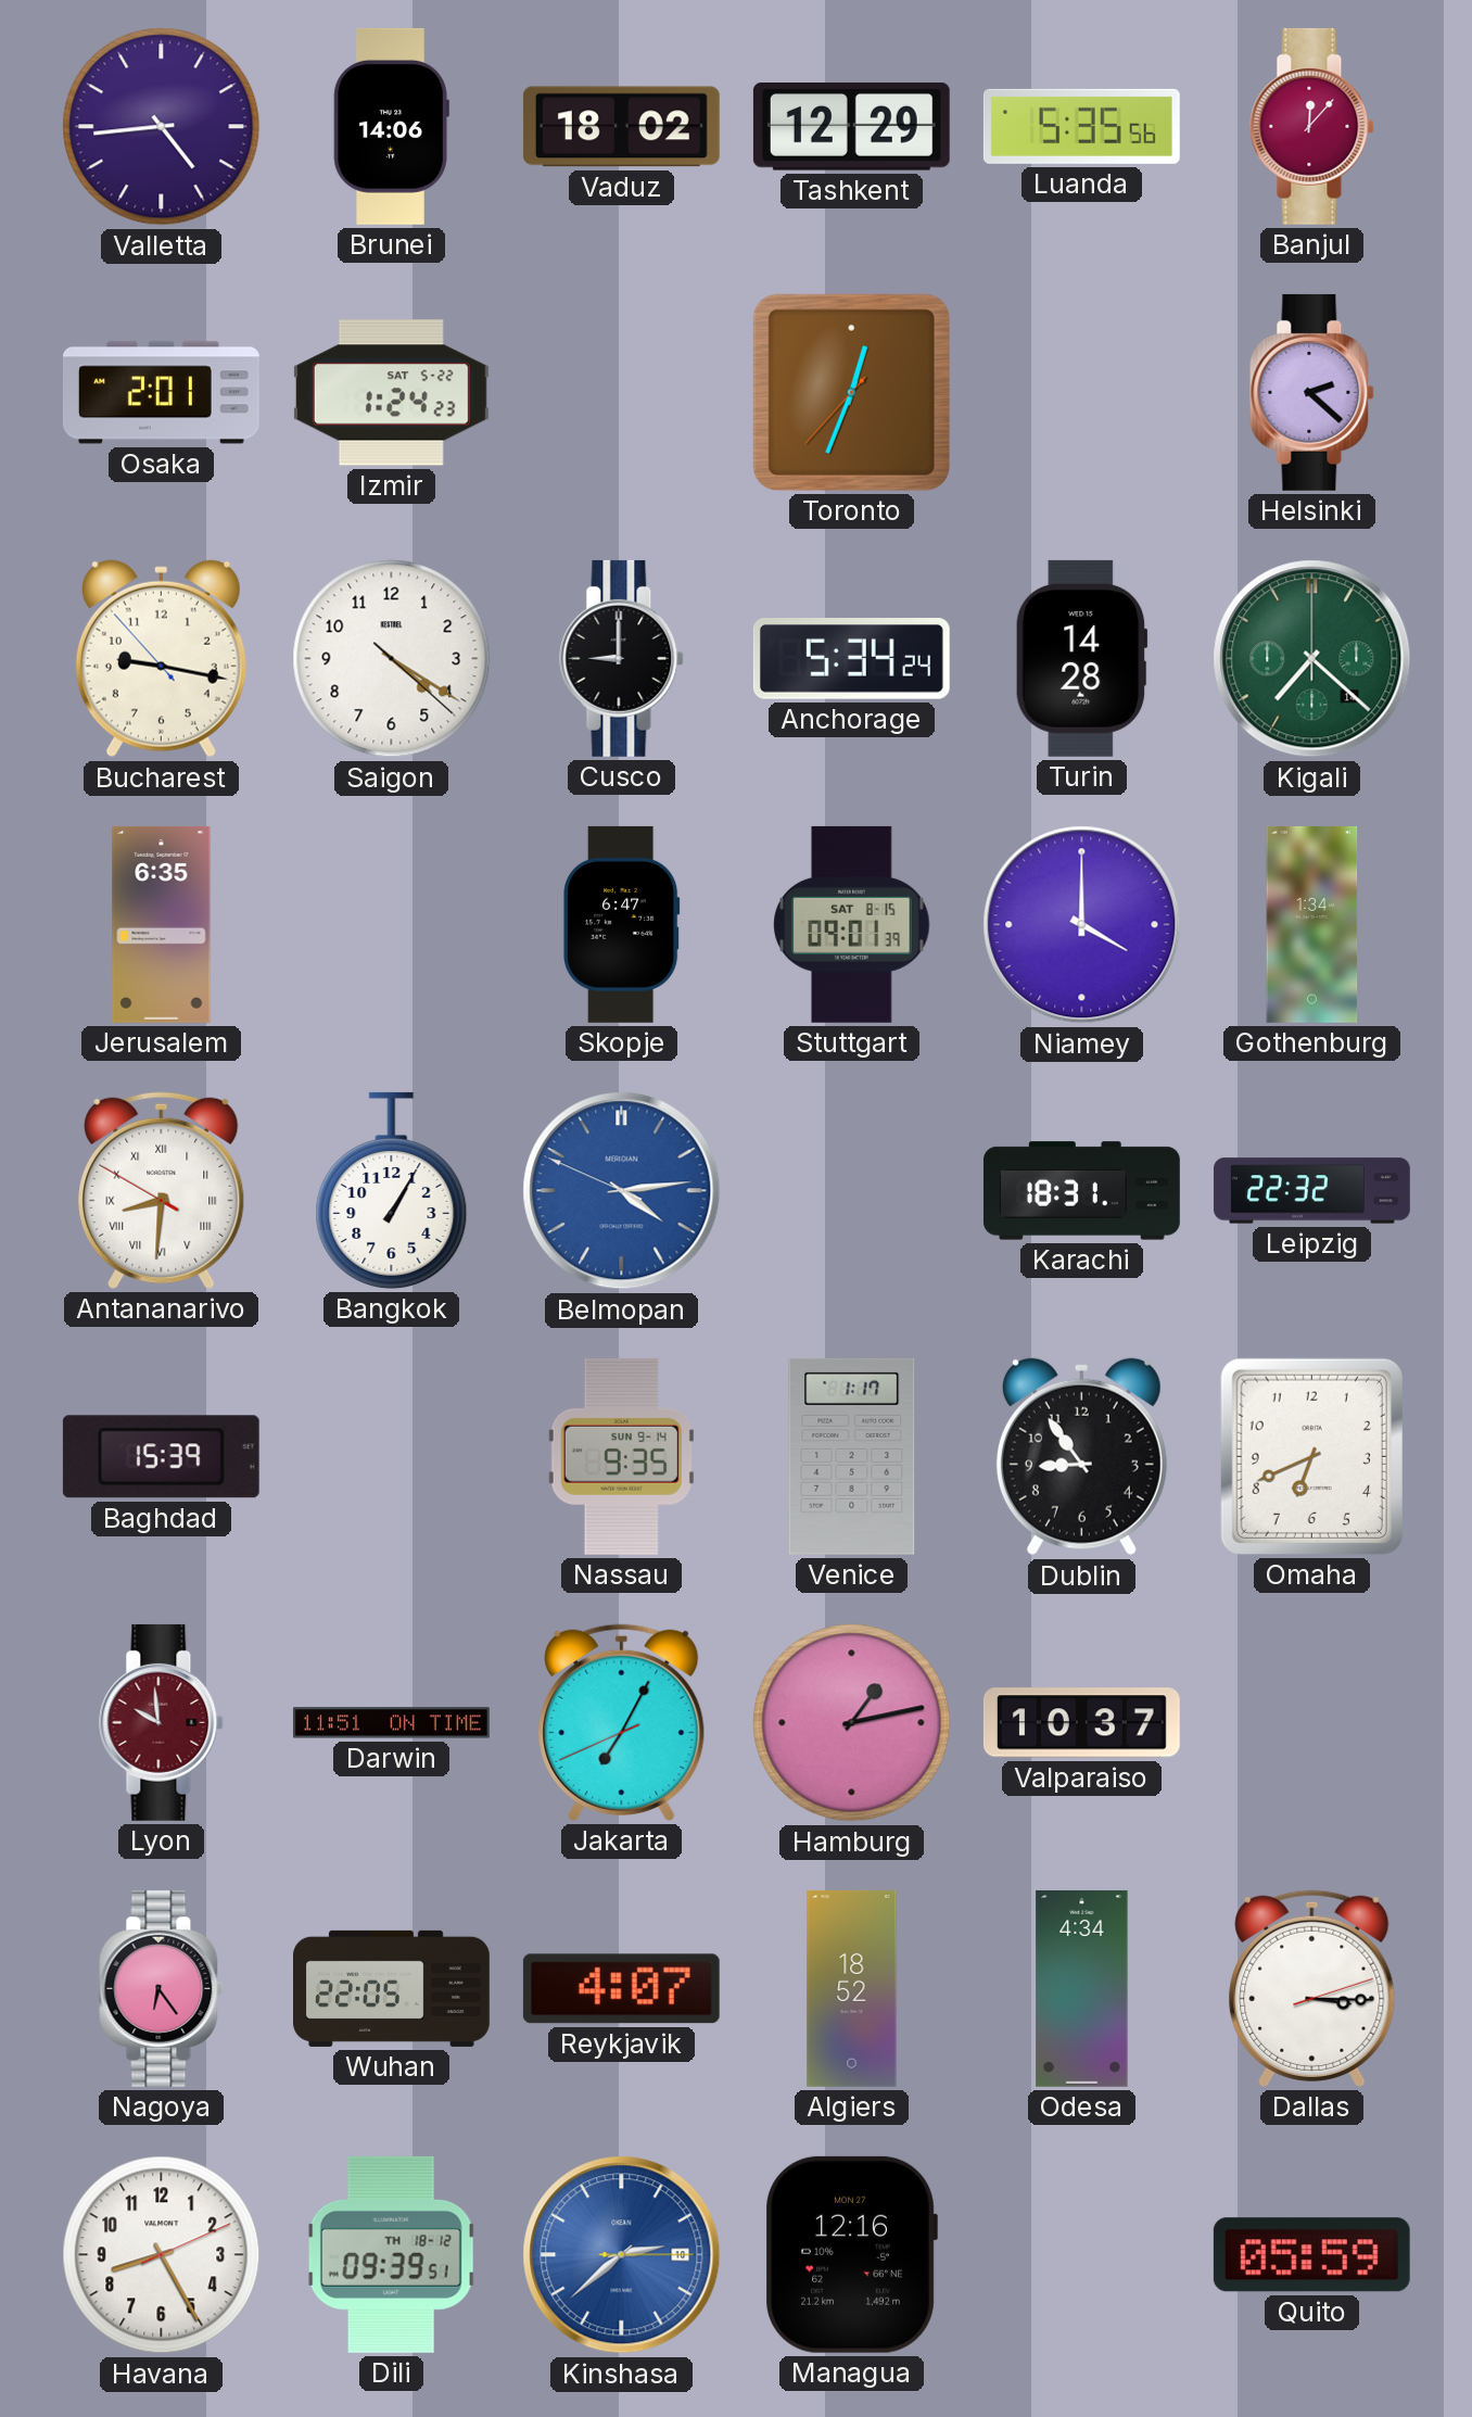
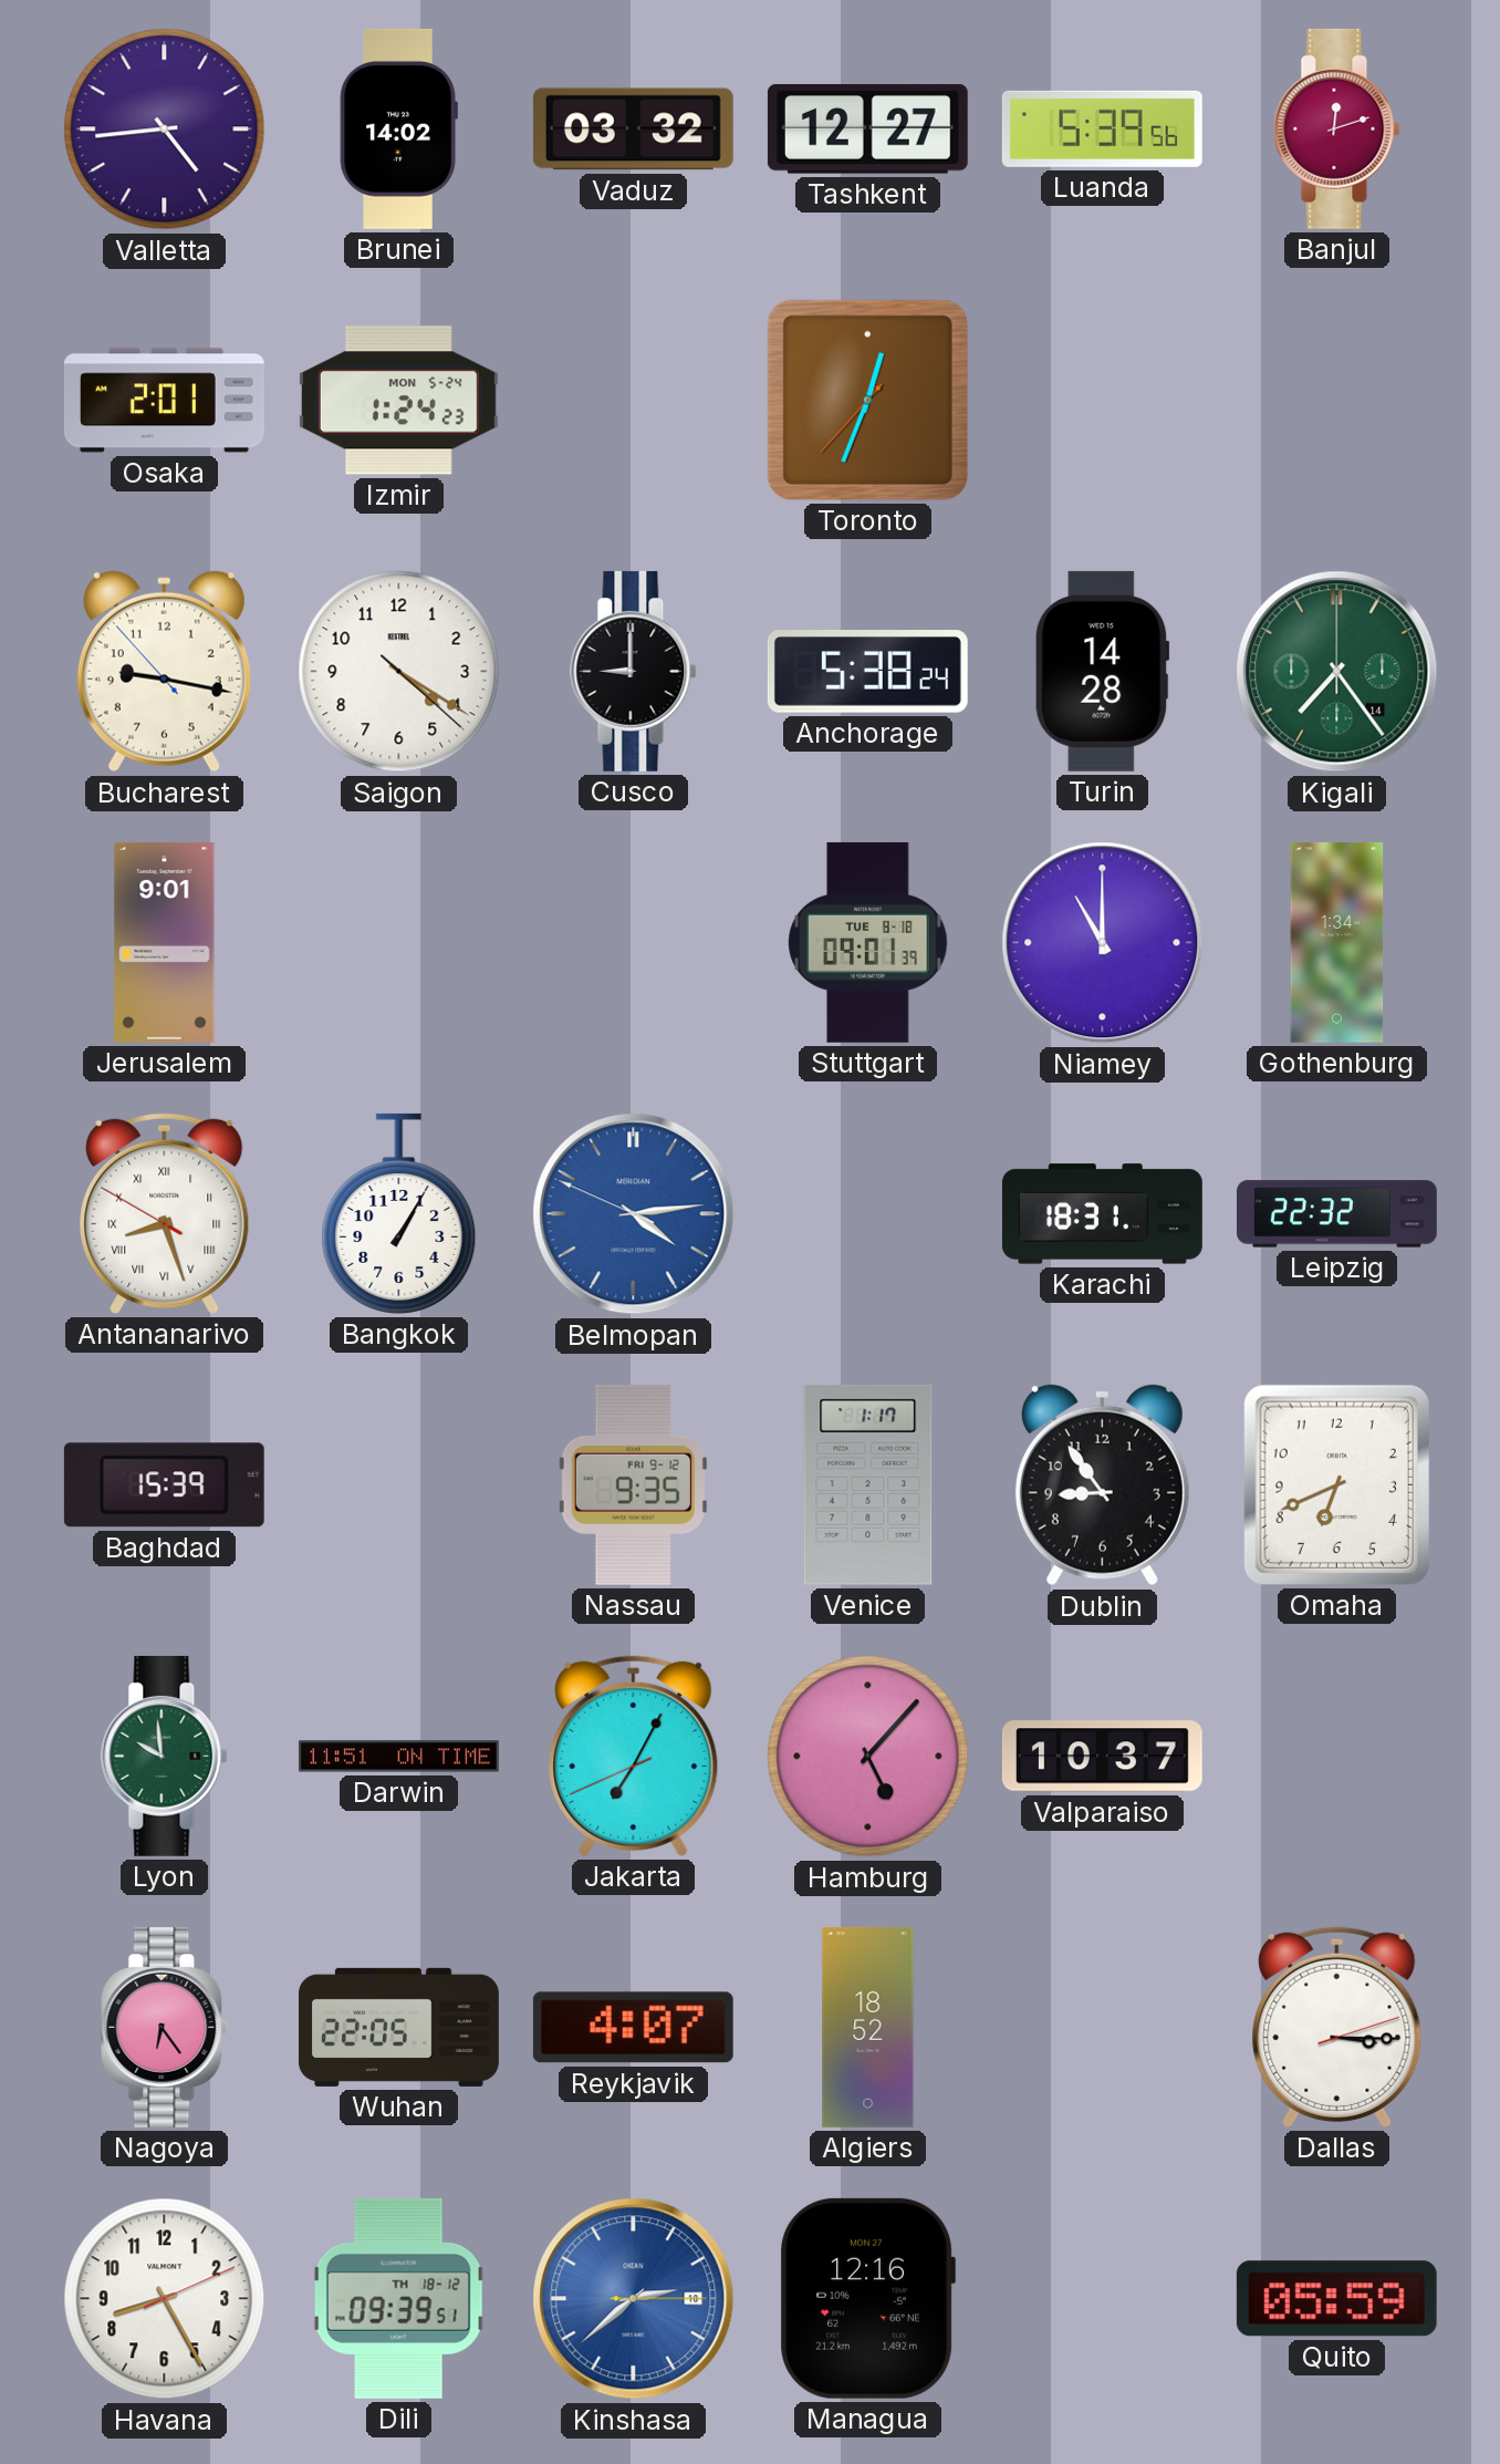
Brunei: 14:06 -> 14:02 (398, 128)
Vaduz: 18:02 -> 03:32 (633, 130)
Tashkent: 12:29 -> 12:27 (867, 130)
Luanda: 5:35 -> 5:39 (1102, 128)
Banjul: 12:07 -> 12:12 (1337, 128)
Izmir date: SAT 5-22 -> MON 5-24 (398, 401)
Helsinki: 2:22 -> none (1312, 392)
Anchorage: 5:34 -> 5:38 (867, 672)
Kigali: 7:22 -> 7:24 (1337, 672)
Jerusalem: 6:35 -> 9:01 (165, 942)
Skopje: 6:47 -> none (622, 924)
Stuttgart date: SAT 8-15 -> TUE 8-18 (868, 942)
Niamey: 4:00 -> 11:00 (1103, 943)
Antananarivo: 8:30 -> 8:26 (165, 1213)
Nassau date: SUN 9-14 -> FRI 9-12 (633, 1484)
Lyon dial: burgundy -> green (165, 1756)
Hamburg: 1:13 -> 5:07 (868, 1757)
Odesa: 4:34 -> none (1082, 1988)
